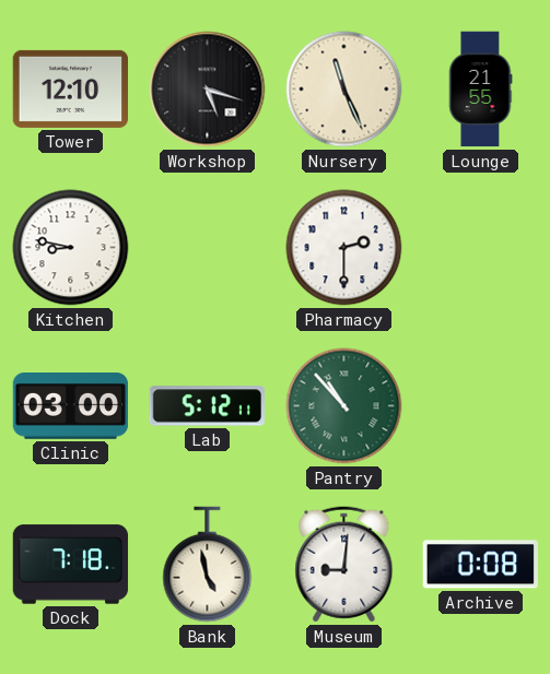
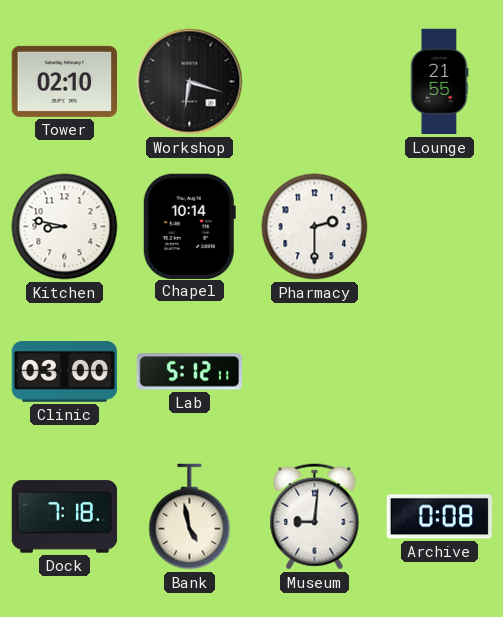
Tower: 12:10 -> 02:10 (64, 81)
Workshop: 5:18 -> 6:18 (190, 82)
Nursery: 11:26 -> none (344, 90)
Chapel: none -> 10:14 (189, 226)
Pantry: 10:53 -> none (344, 406)
